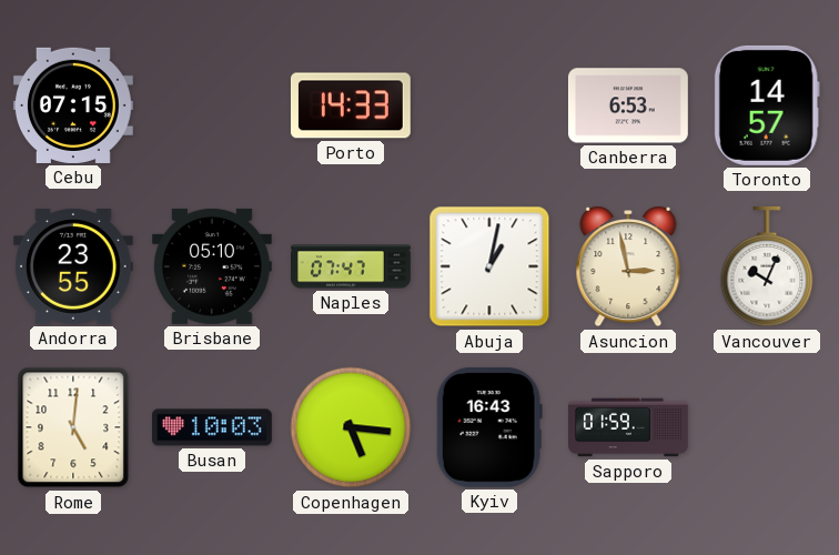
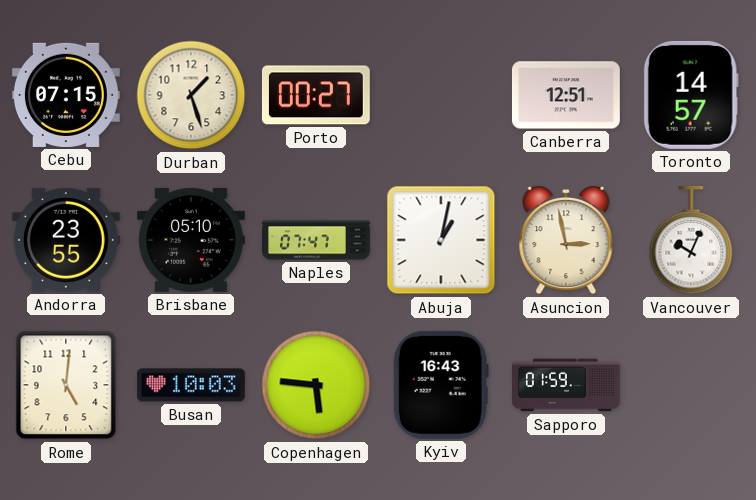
Durban: none -> 1:27 (191, 95)
Porto: 14:33 -> 00:27 (316, 95)
Canberra: 6:53 -> 12:51 (566, 95)
Copenhagen: 5:16 -> 5:46 (316, 385)
